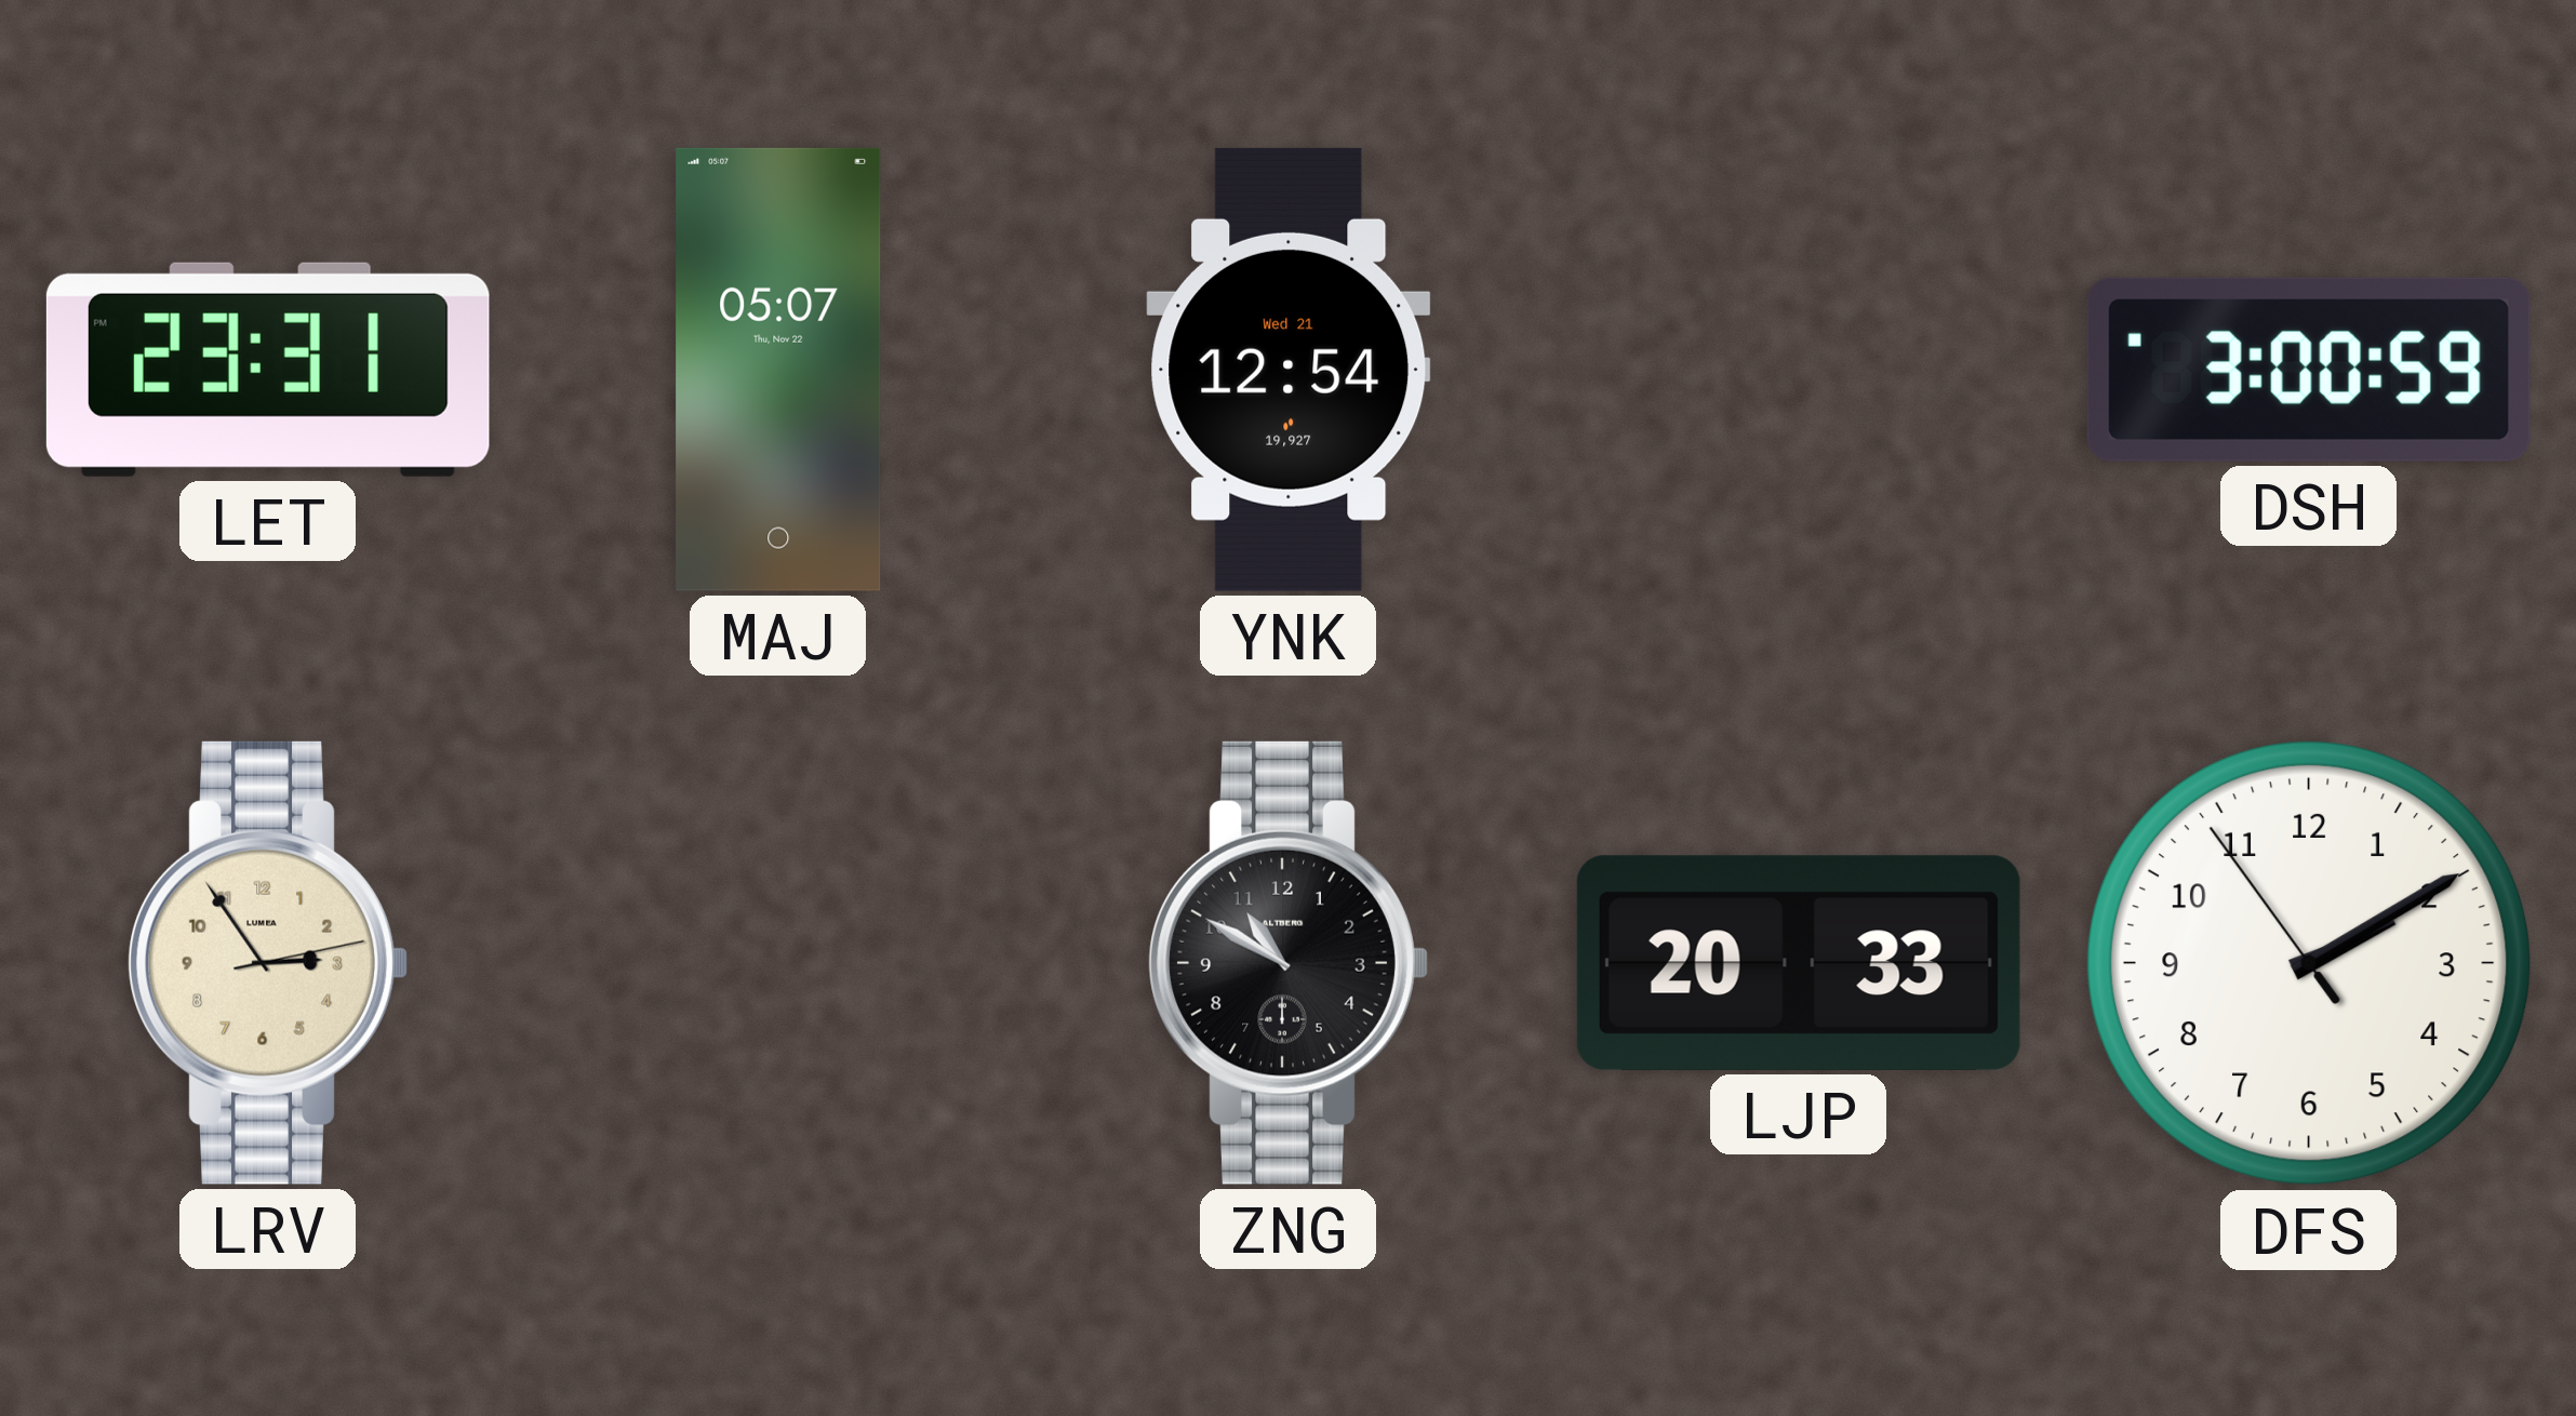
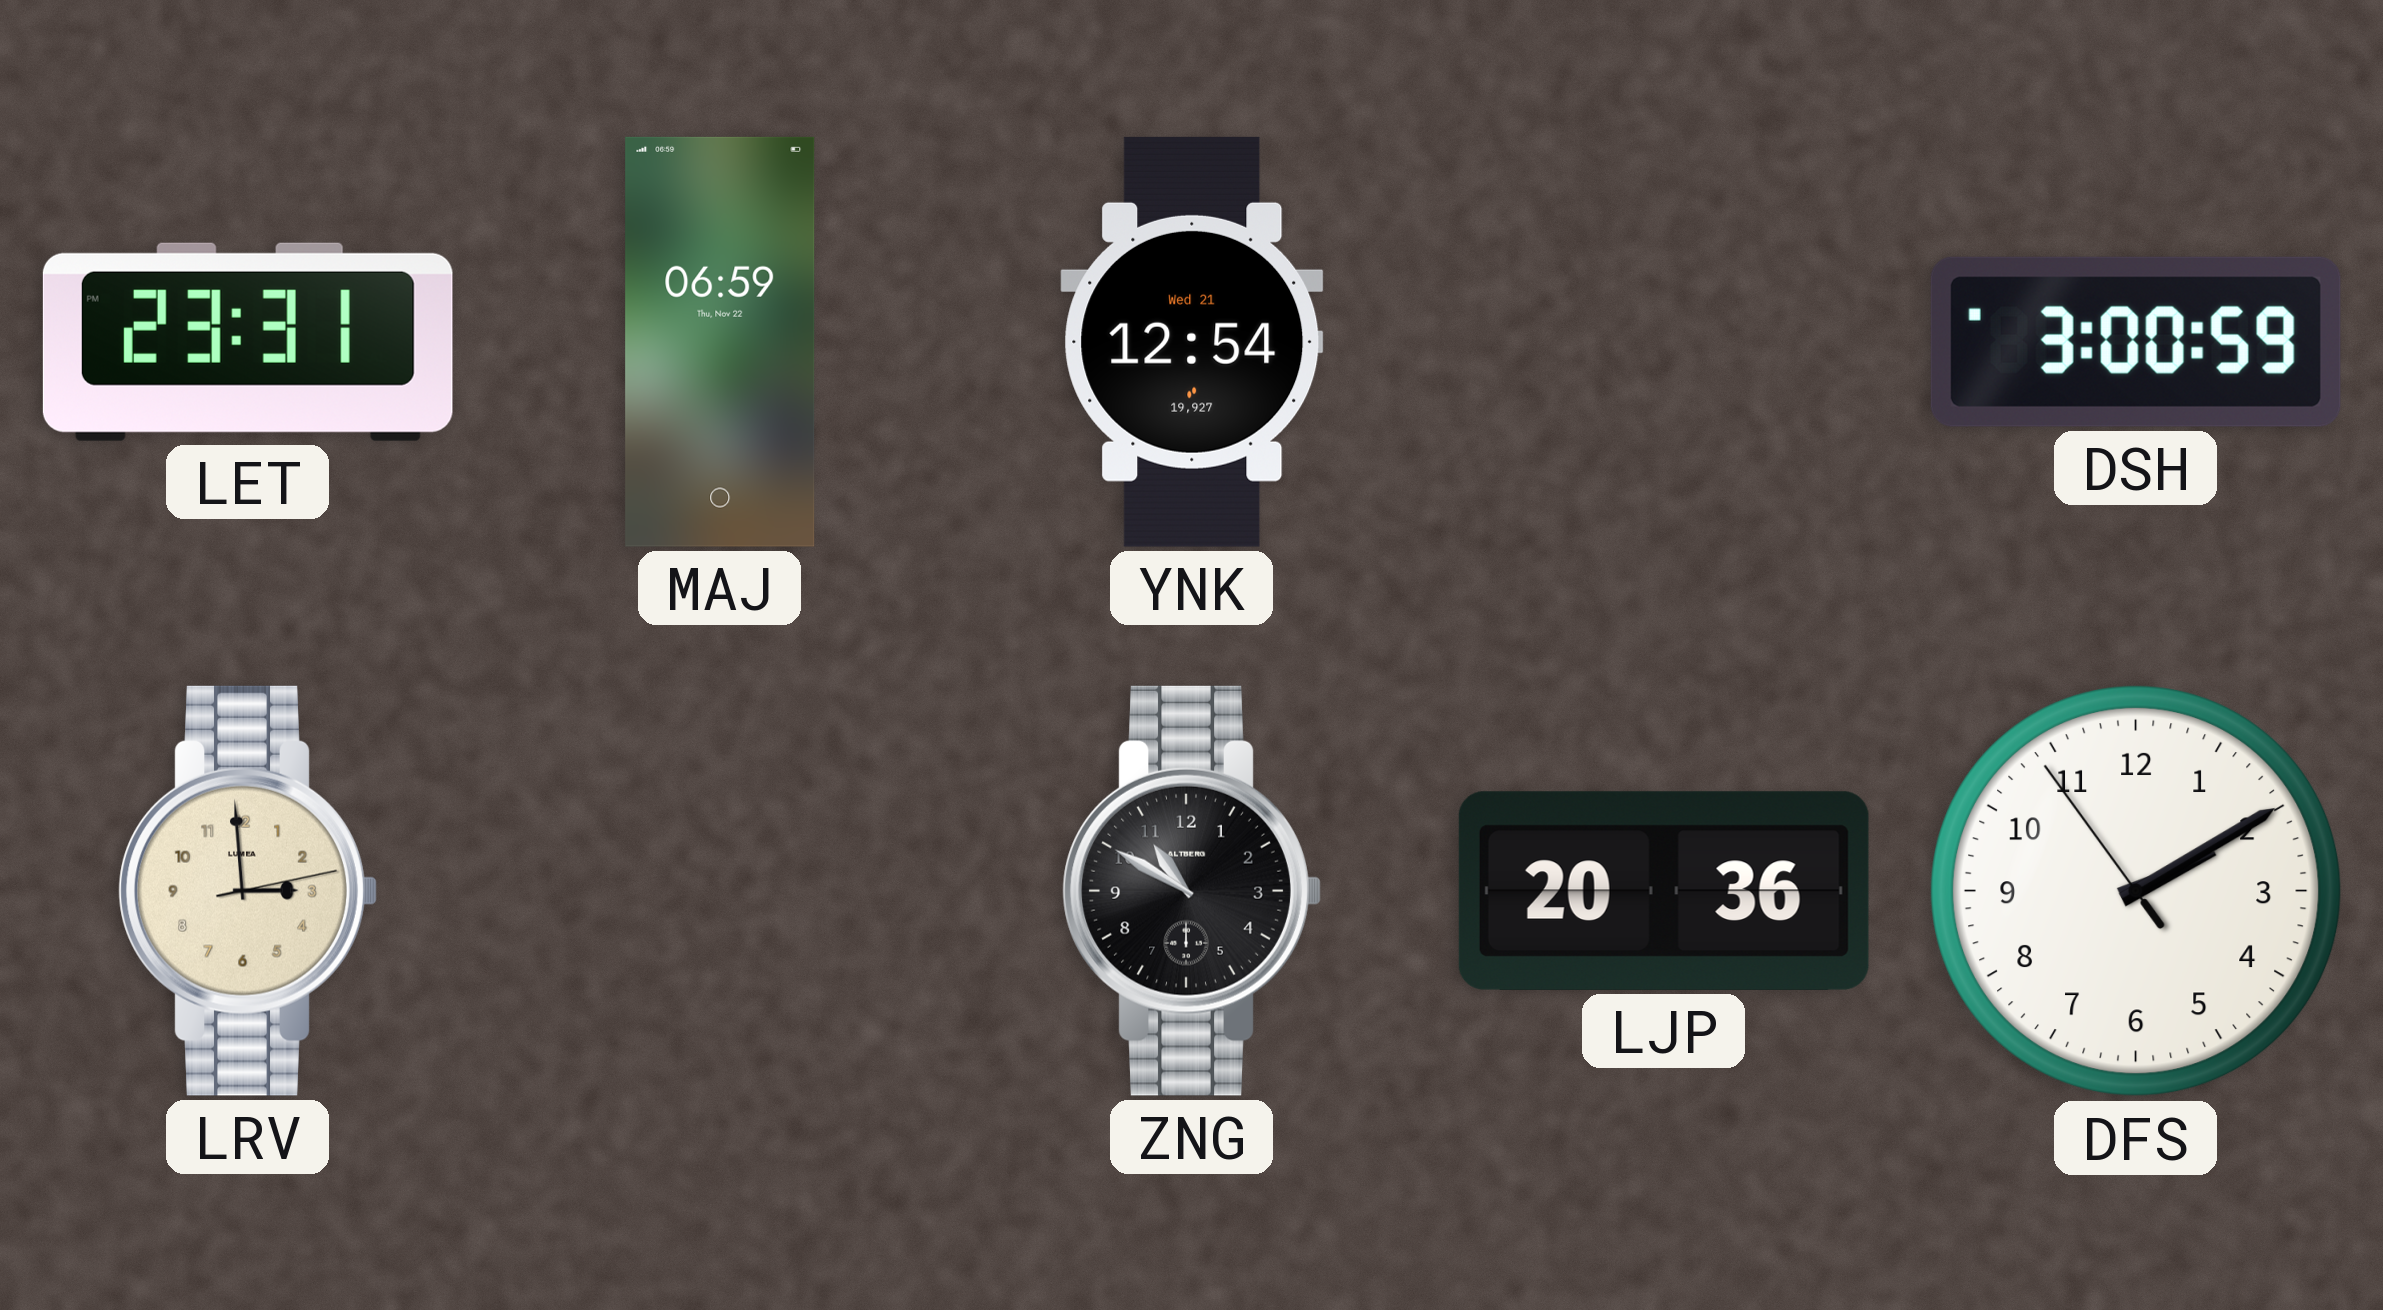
MAJ: 05:07 -> 06:59 (720, 342)
LRV: 2:54 -> 2:59 (248, 891)
LJP: 20:33 -> 20:36 (1664, 891)
